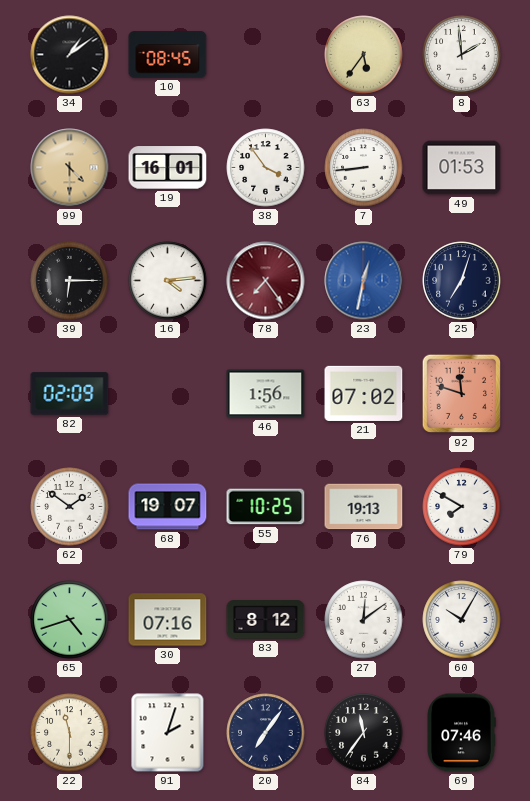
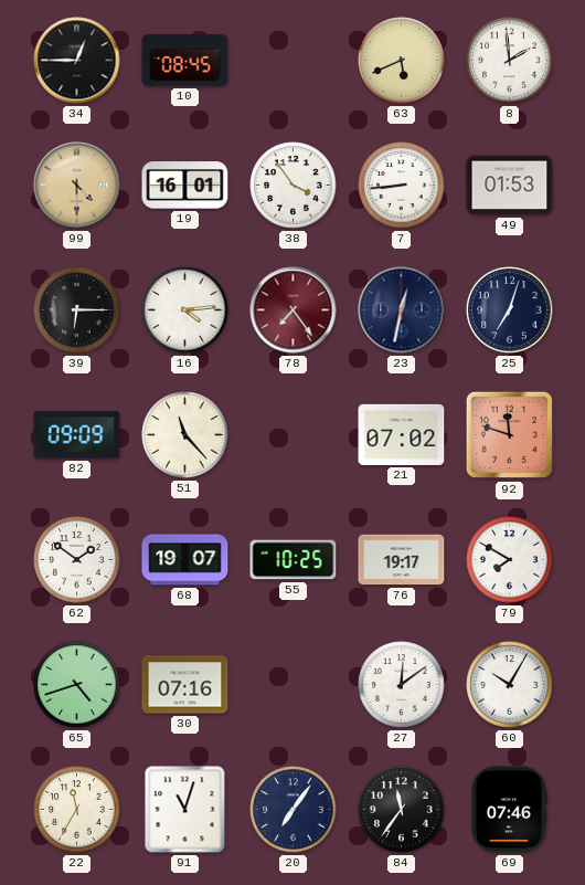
34: 1:09 -> 12:45 (77, 61)
63: 5:36 -> 5:41 (402, 61)
23 dial: blue -> navy (402, 310)
82: 02:09 -> 09:09 (77, 435)
51: none -> 11:23 (185, 435)
46: 1:56 -> none (266, 394)
76: 19:13 -> 19:17 (402, 560)
83: 8:12 -> none (266, 620)
22: 11:30 -> 11:35 (77, 810)
91: 2:03 -> 11:03 (185, 810)
